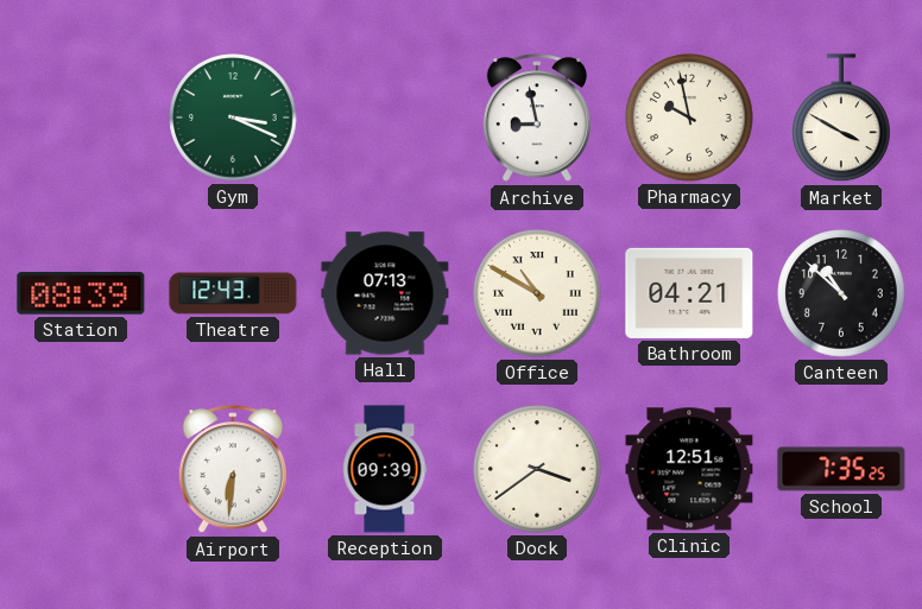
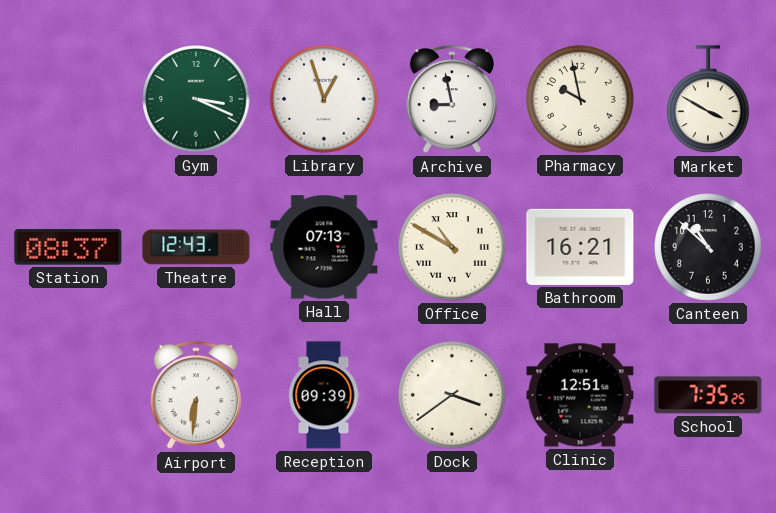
Library: none -> 12:57 (324, 99)
Station: 08:39 -> 08:37 (68, 247)
Bathroom: 04:21 -> 16:21 (580, 247)
